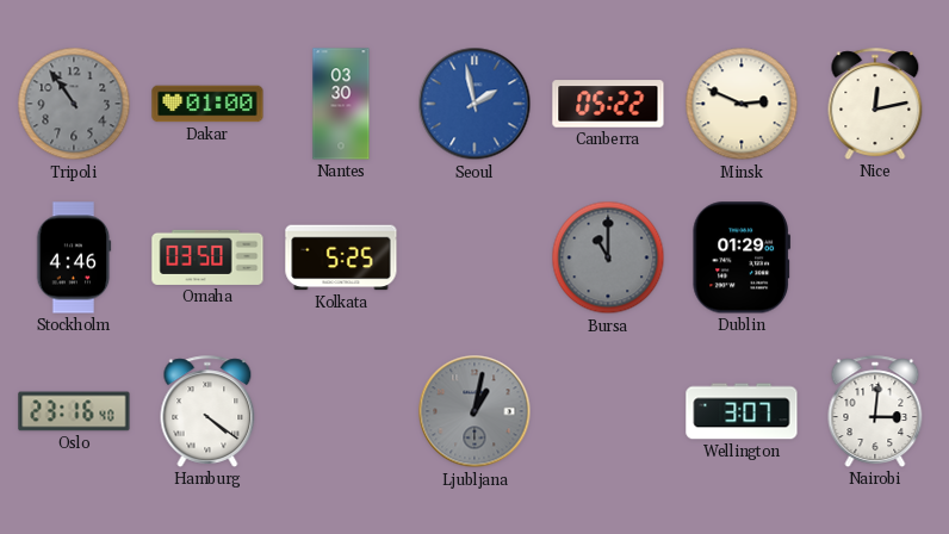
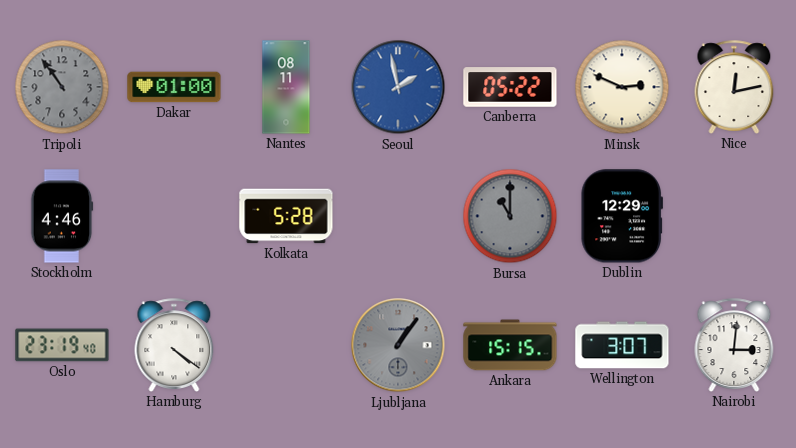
Nantes: 03:30 -> 08:11 (286, 87)
Omaha: 03:50 -> none (207, 257)
Kolkata: 5:25 -> 5:28 (286, 216)
Dublin: 01:29 -> 12:29 (621, 216)
Oslo: 23:16 -> 23:19 (62, 345)
Ljubljana: 1:02 -> 1:06 (398, 345)
Ankara: none -> 15:15 (510, 345)
